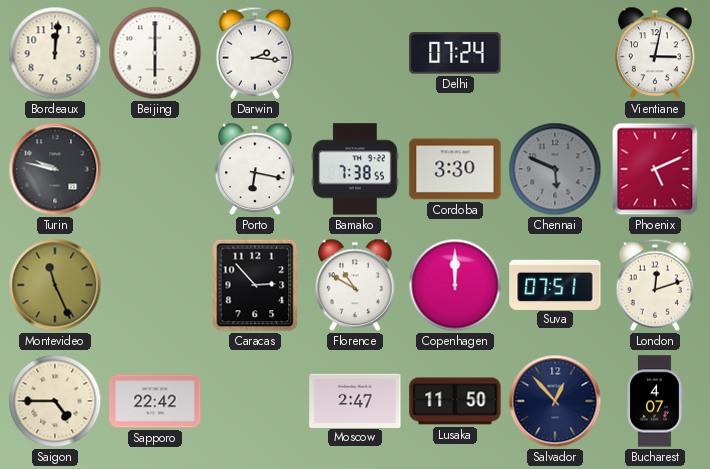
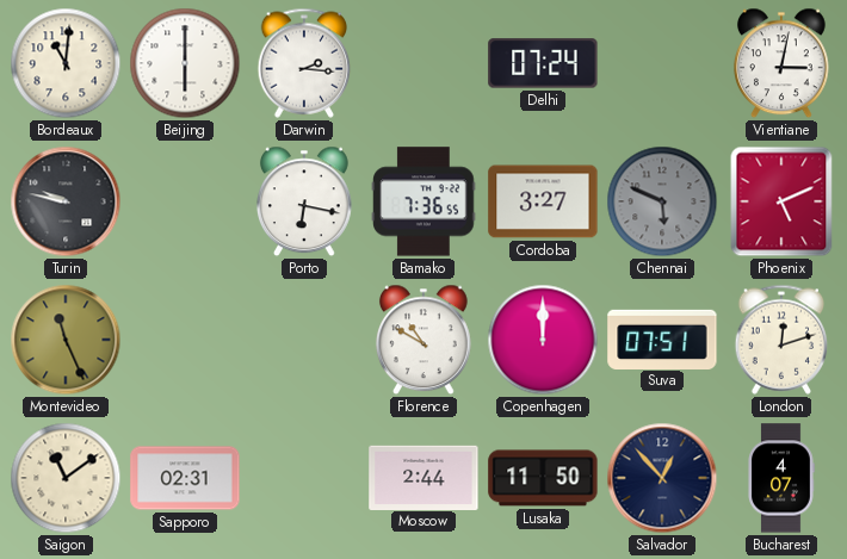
Bordeaux: 12:01 -> 11:01 (66, 63)
Bamako: 7:38 -> 7:36 (423, 201)
Cordoba: 3:30 -> 3:27 (543, 201)
Caracas: 2:53 -> none (255, 285)
Saigon: 4:45 -> 11:09 (66, 478)
Sapporo: 22:42 -> 02:31 (185, 478)
Moscow: 2:47 -> 2:44 (423, 477)
